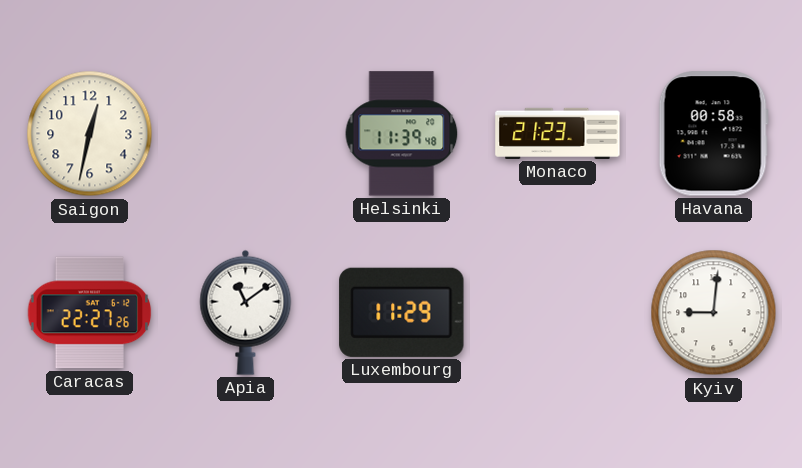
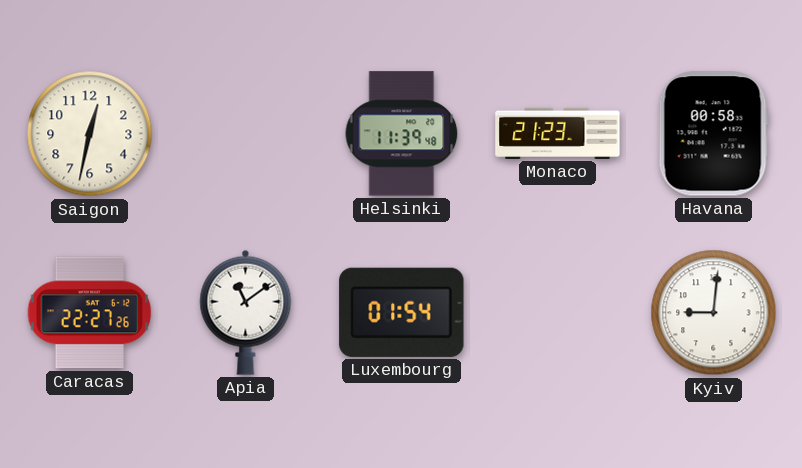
Luxembourg: 11:29 -> 01:54 (402, 312)
